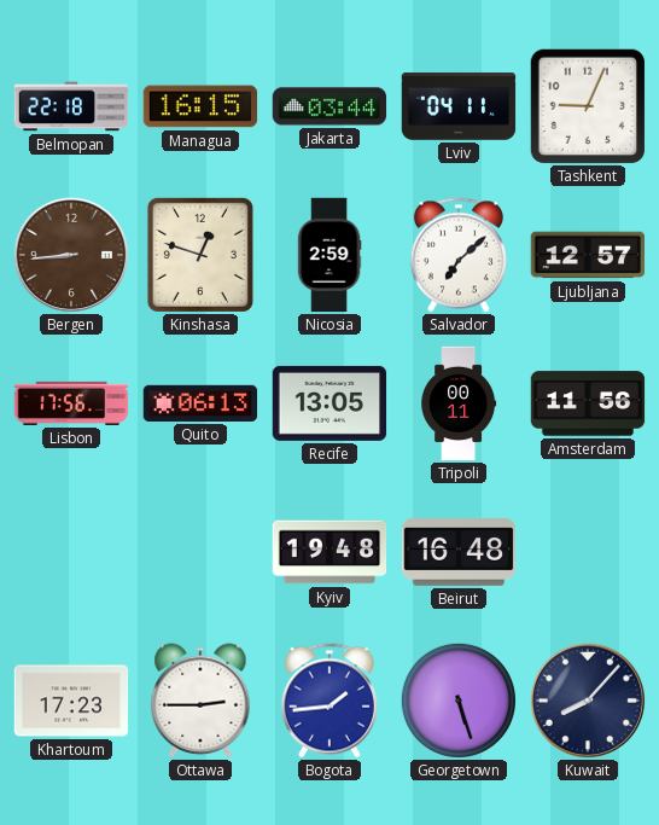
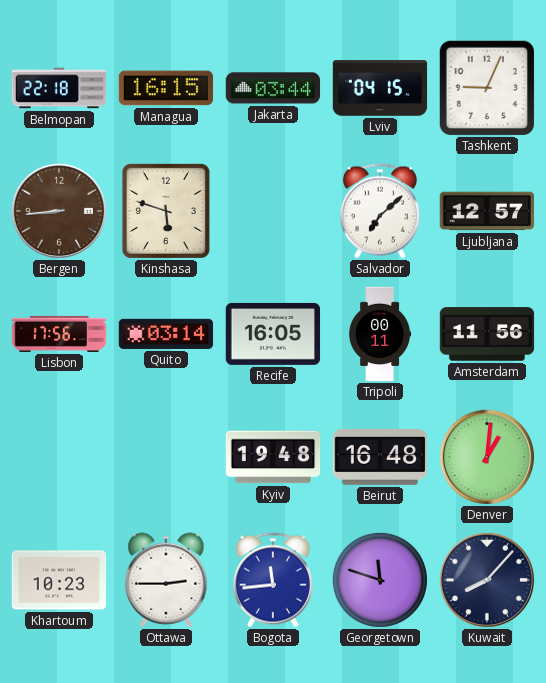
Lviv: 04:11 -> 04:15 (380, 88)
Kinshasa: 12:48 -> 5:48 (166, 211)
Nicosia: 2:59 -> none (329, 255)
Quito: 06:13 -> 03:14 (166, 334)
Recife: 13:05 -> 16:05 (273, 334)
Denver: none -> 1:01 (487, 457)
Khartoum: 17:23 -> 10:23 (59, 580)
Bogota: 1:44 -> 11:44 (273, 580)
Georgetown: 5:27 -> 11:48 (380, 580)
